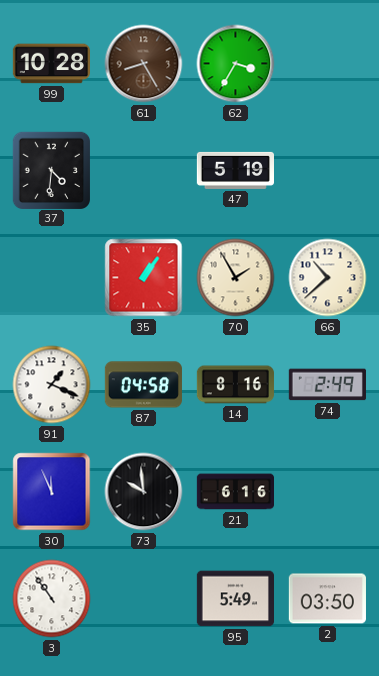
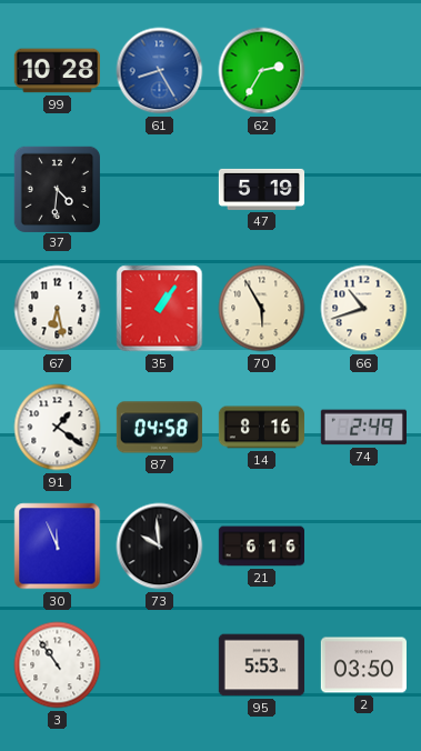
61 dial: brown -> blue (160, 71)
62: 3:35 -> 2:35 (262, 71)
67: none -> 6:28 (58, 309)
70: 1:55 -> 5:55 (262, 309)
66: 10:38 -> 10:42 (364, 309)
91: 1:19 -> 1:21 (58, 428)
95: 5:49 -> 5:53 (261, 665)
